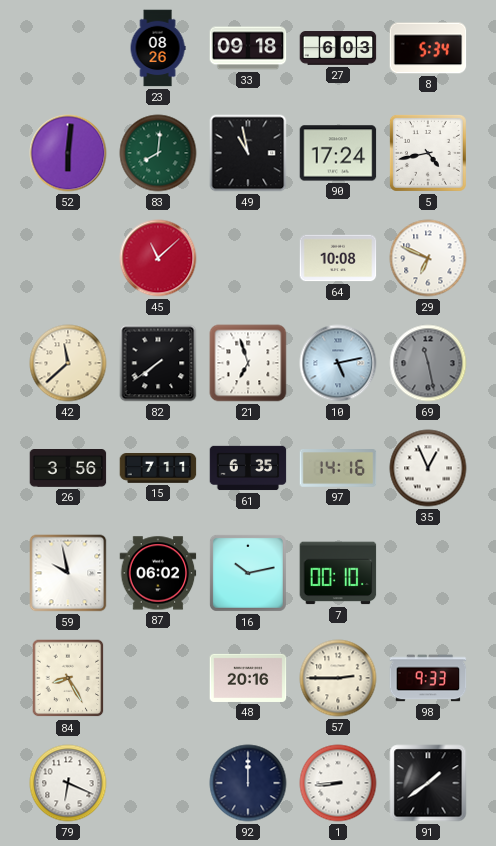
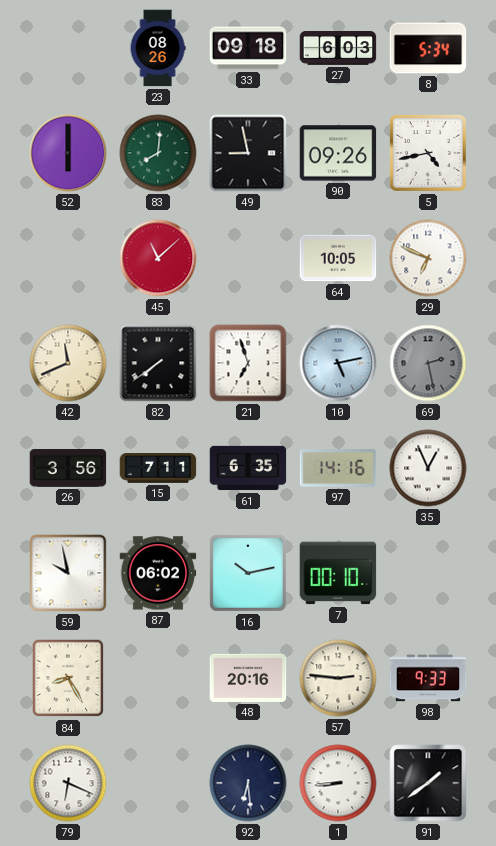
52: 6:01 -> 6:00 (68, 153)
49: 10:58 -> 8:58 (248, 153)
90: 17:24 -> 09:26 (338, 153)
64: 10:08 -> 10:05 (338, 258)
42: 11:38 -> 11:41 (68, 363)
69: 11:28 -> 2:28 (428, 363)
57: 2:45 -> 2:46 (338, 678)
92: 12:00 -> 6:29 (248, 783)
